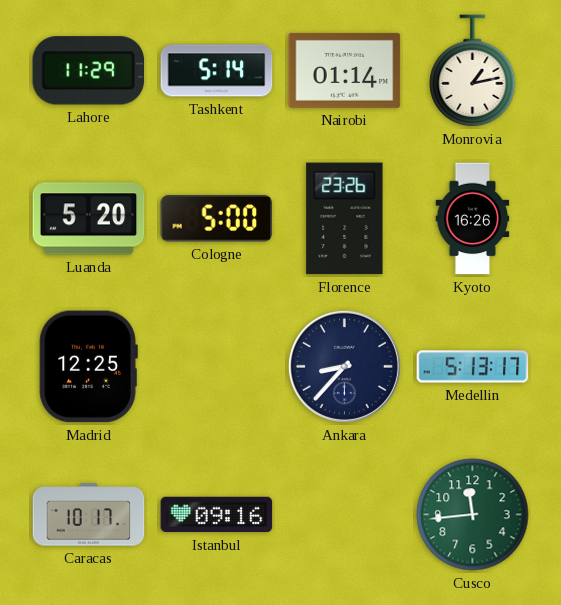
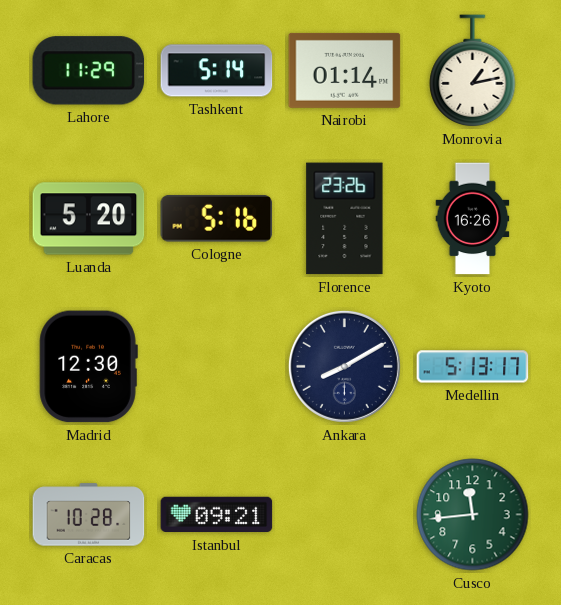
Cologne: 5:00 -> 5:16 (217, 218)
Madrid: 12:25 -> 12:30 (88, 367)
Ankara: 8:37 -> 8:10 (344, 366)
Caracas: 10:17 -> 10:28 (89, 515)
Istanbul: 09:16 -> 09:21 (217, 515)
